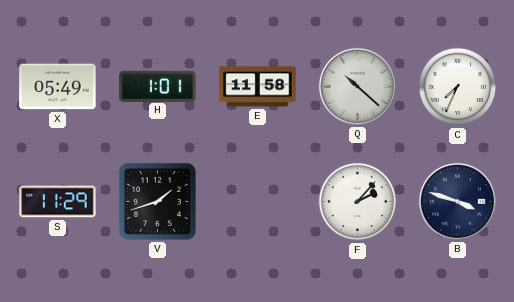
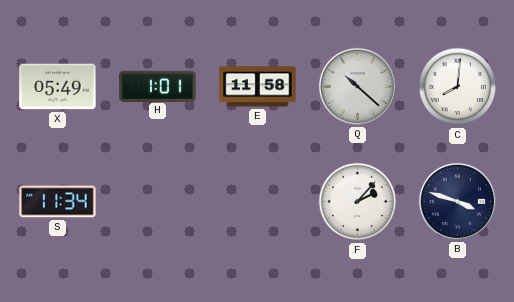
C: 7:34 -> 8:01 (458, 87)
S: 11:29 -> 11:34 (58, 202)
V: 1:42 -> none (157, 201)
